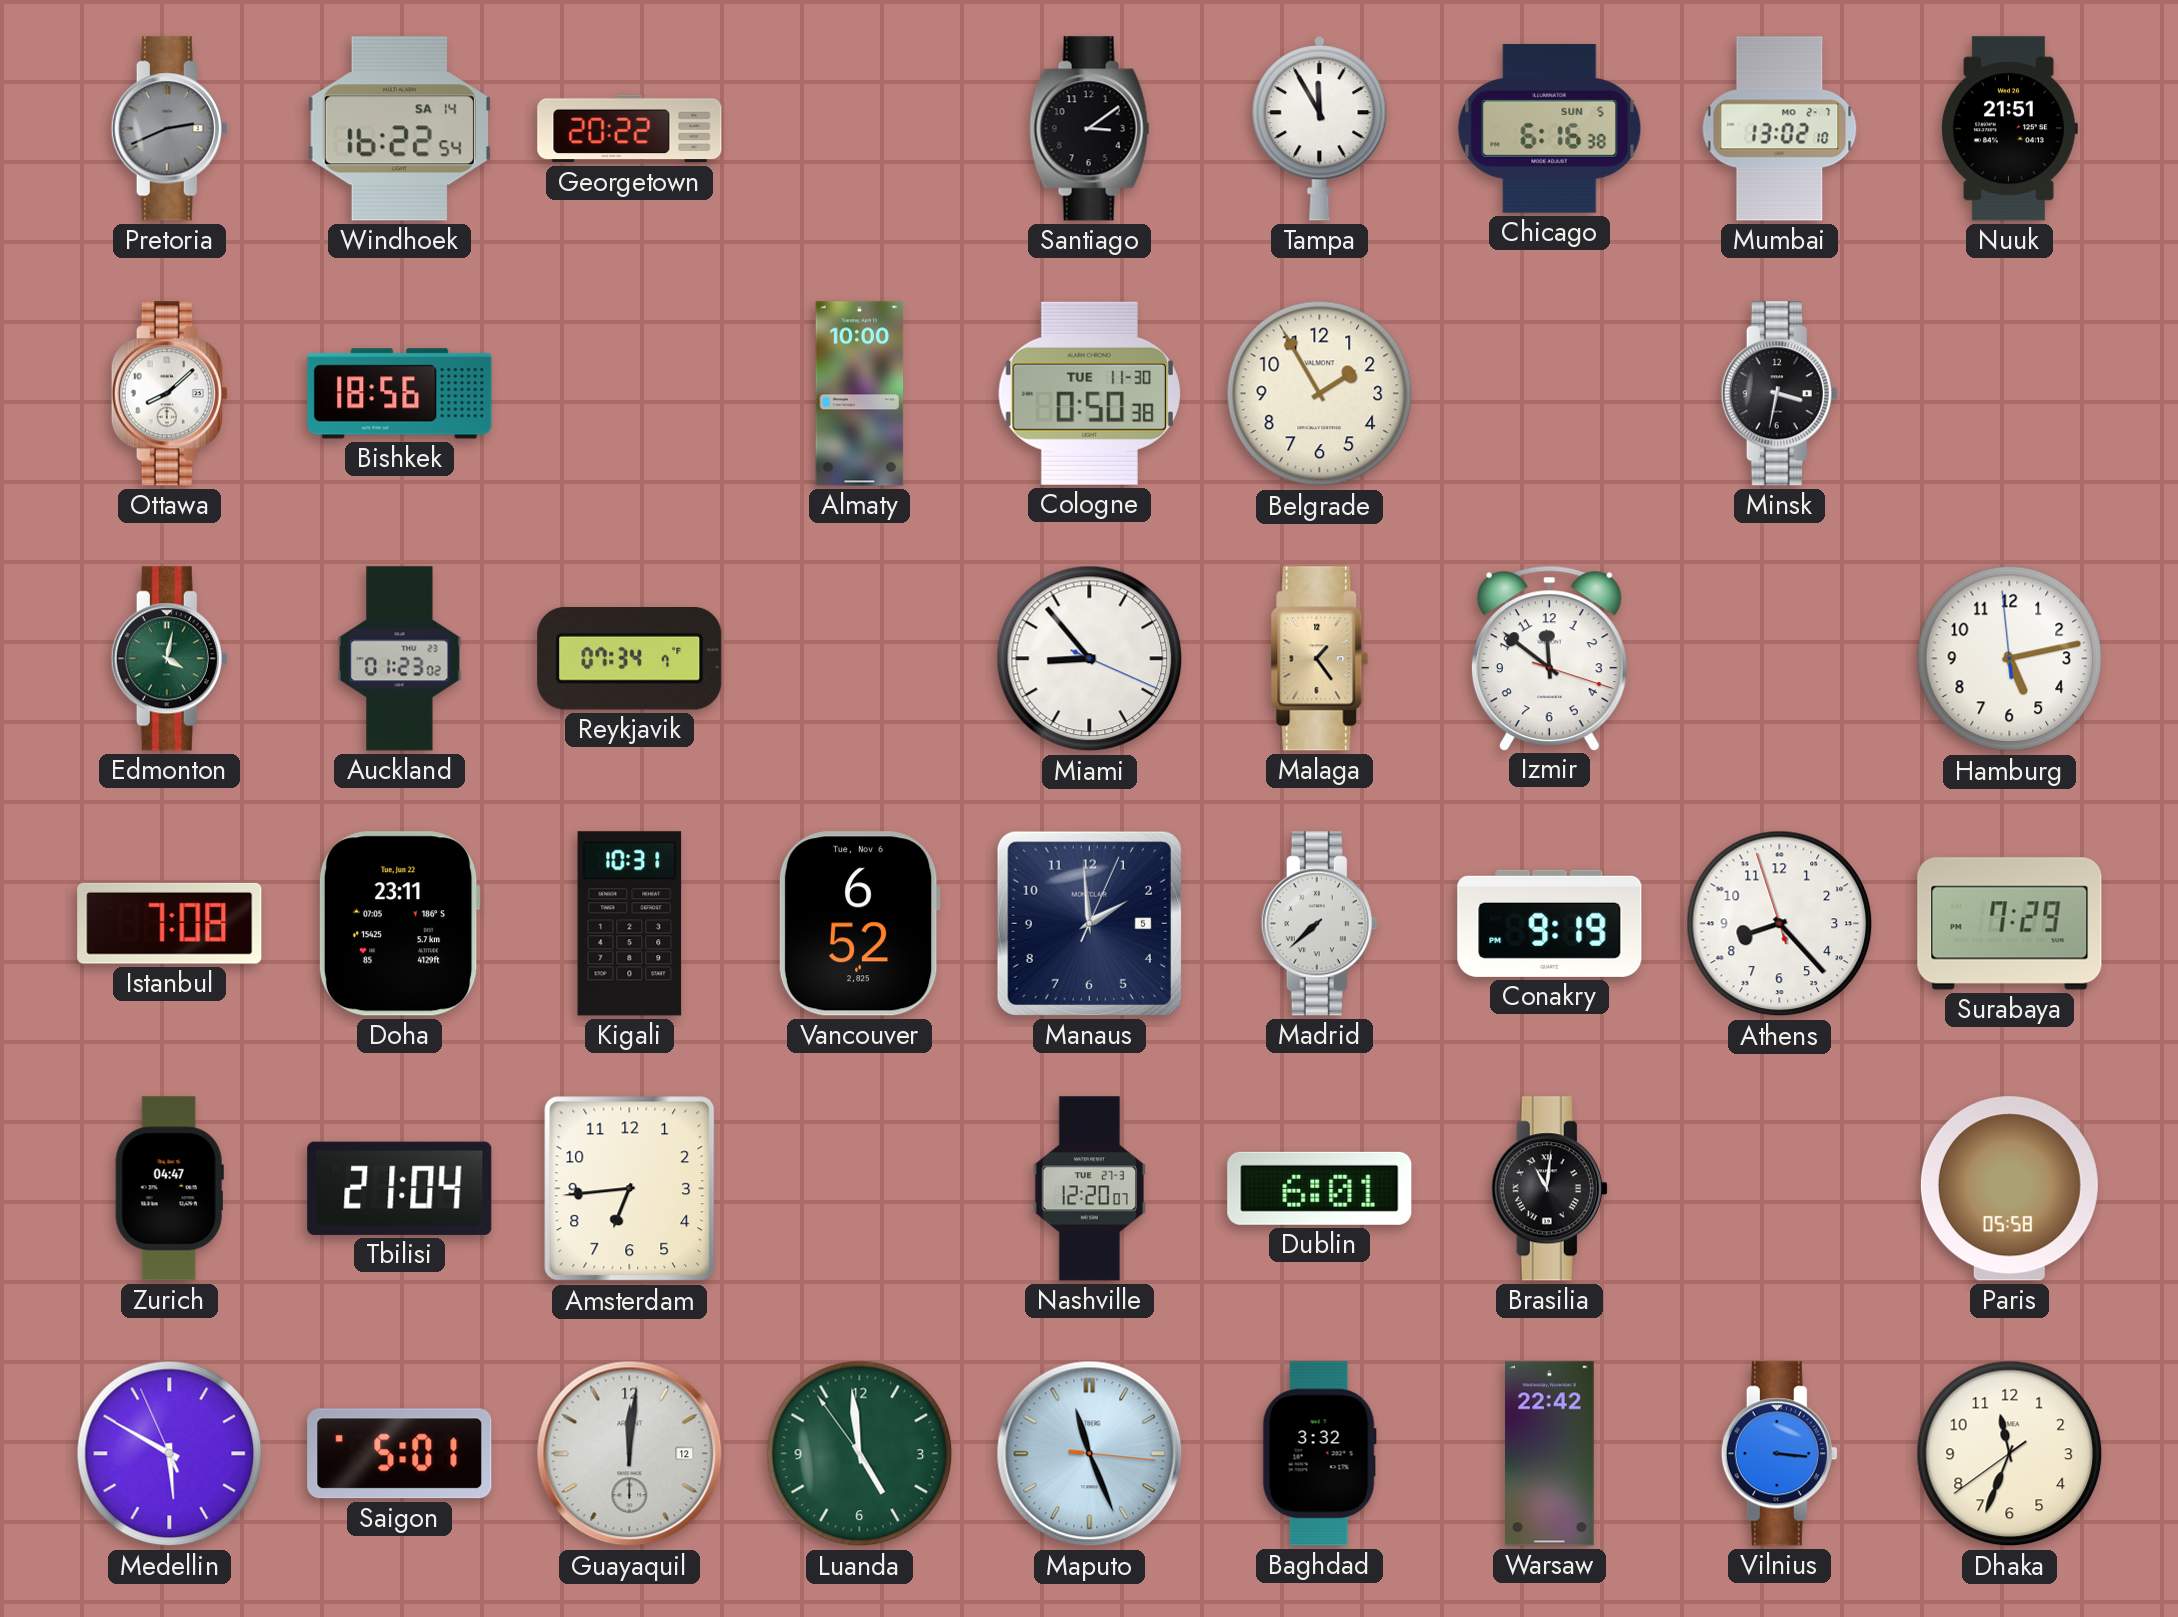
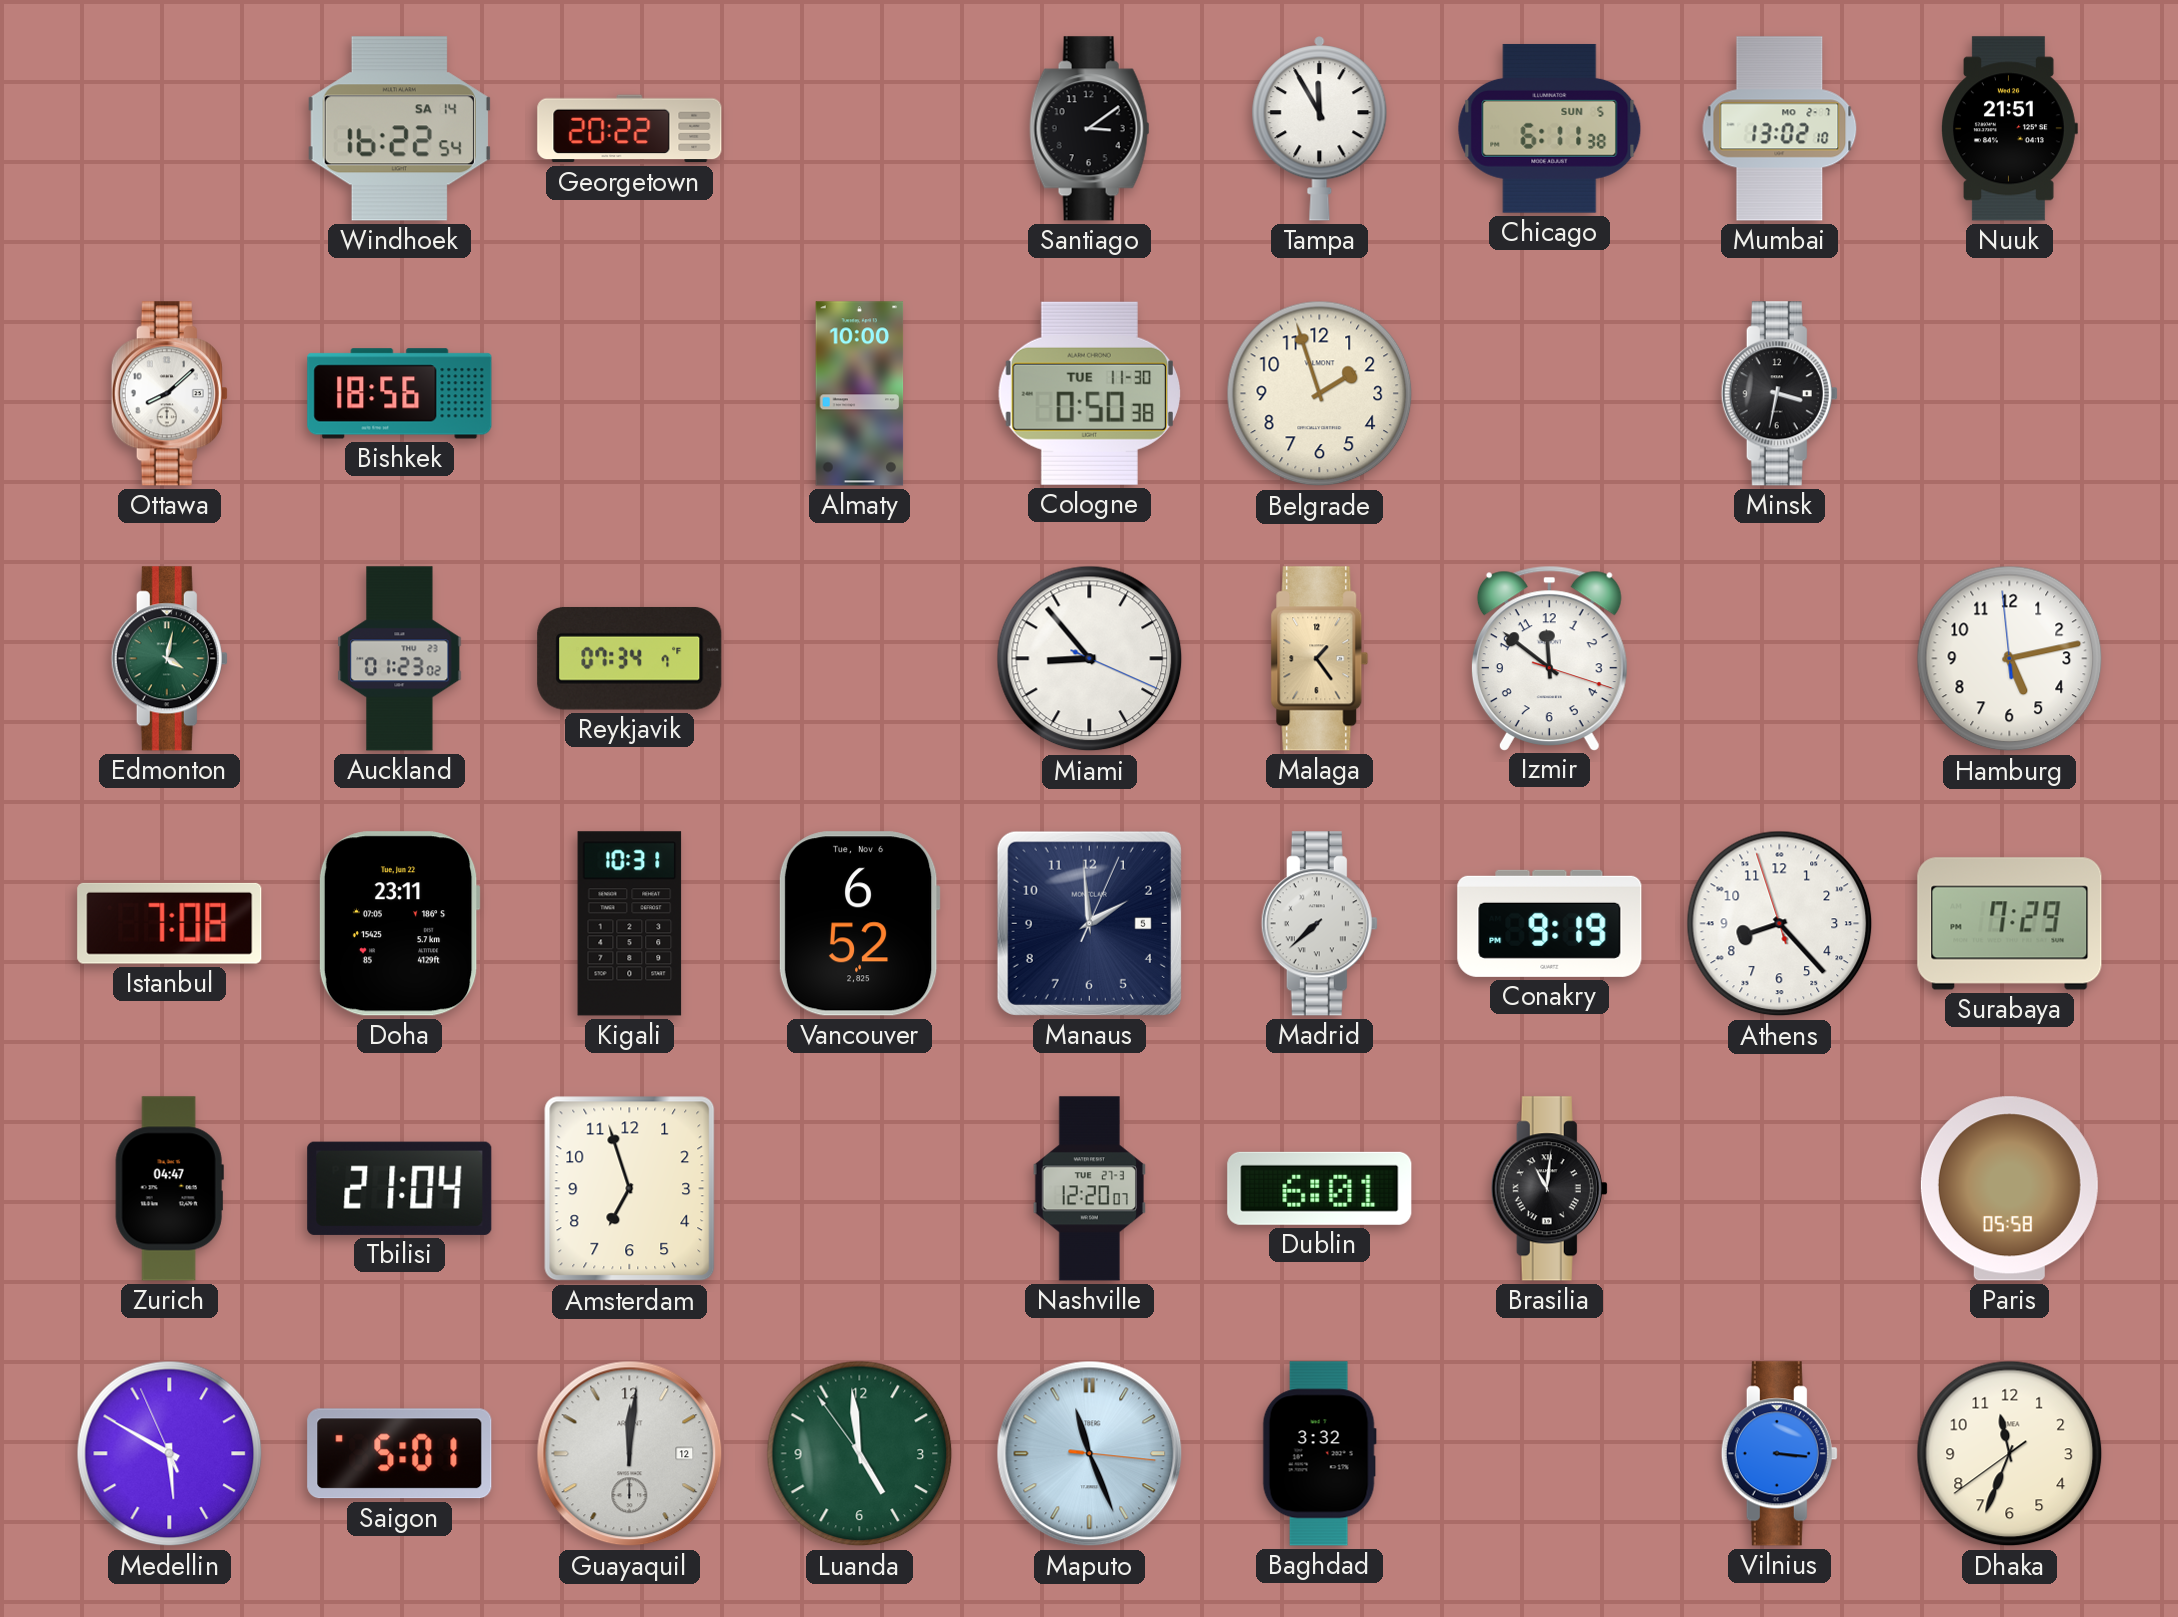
Pretoria: 2:41 -> none (169, 129)
Chicago: 6:16 -> 6:11 (1550, 128)
Belgrade: 1:55 -> 1:57 (1320, 394)
Amsterdam: 6:44 -> 6:57 (630, 1189)
Warsaw: 22:42 -> none (1550, 1454)
